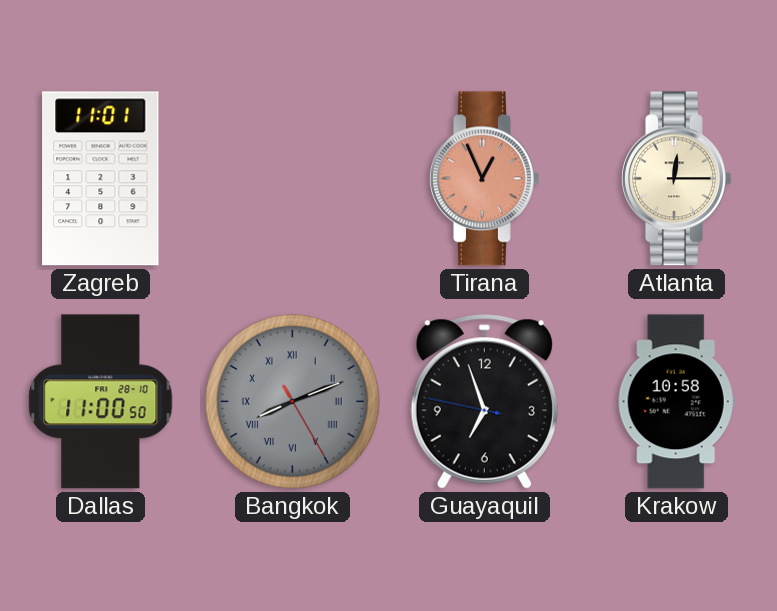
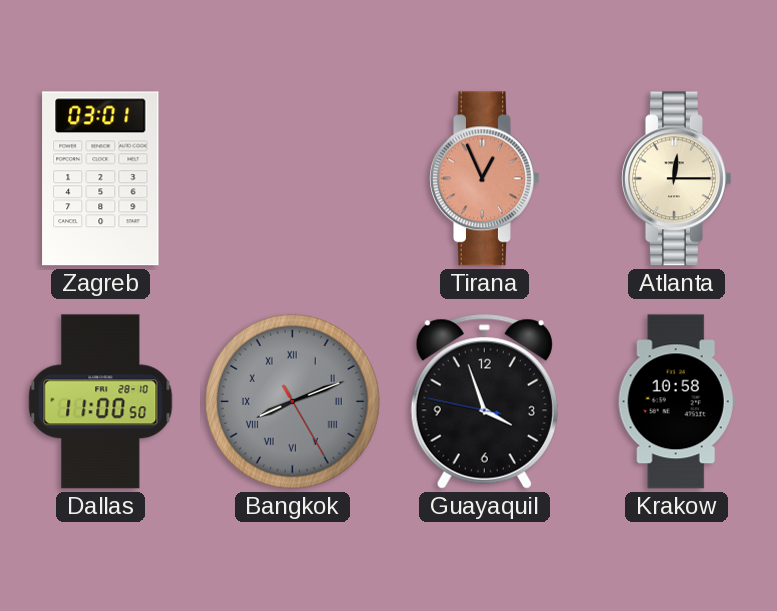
Zagreb: 11:01 -> 03:01 (101, 179)
Guayaquil: 6:56 -> 3:56 (484, 402)
